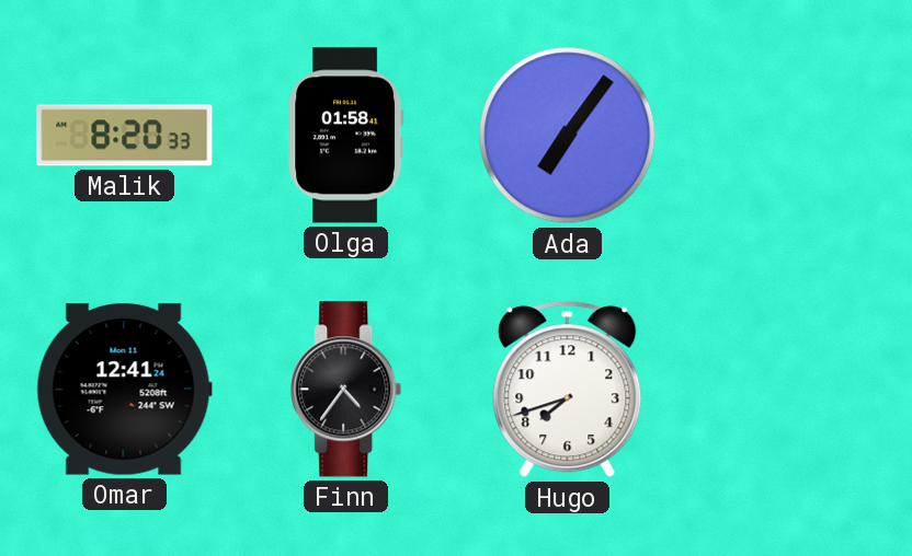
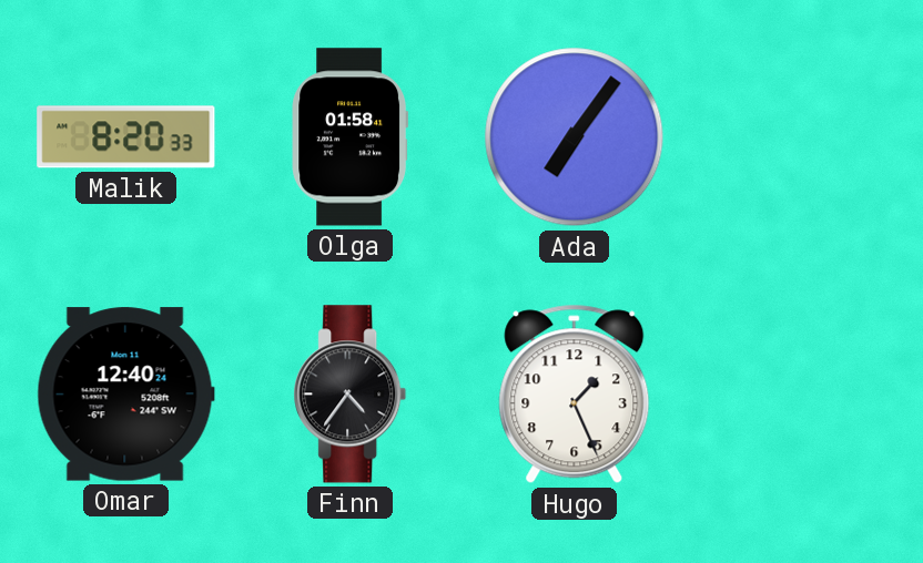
Omar: 12:41 -> 12:40 (125, 395)
Hugo: 7:42 -> 1:26 (575, 395)
